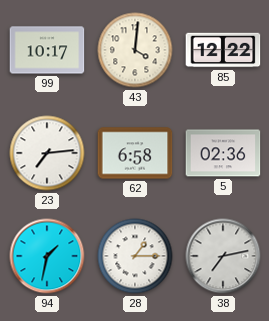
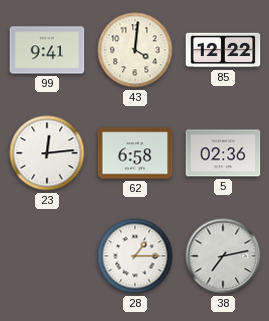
99: 10:17 -> 9:41 (47, 50)
23: 7:14 -> 12:14 (47, 153)
94: 1:32 -> none (47, 256)
